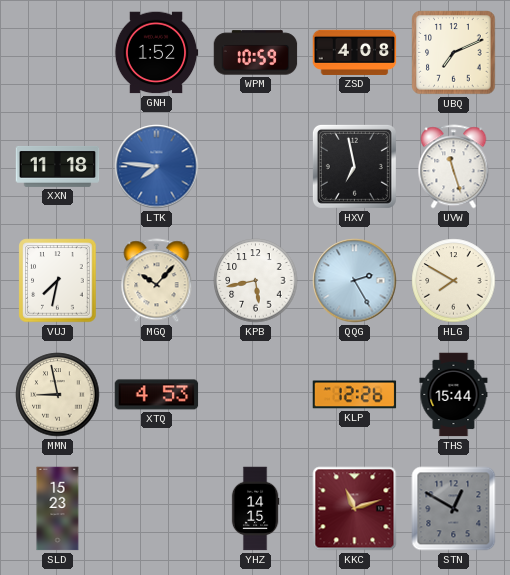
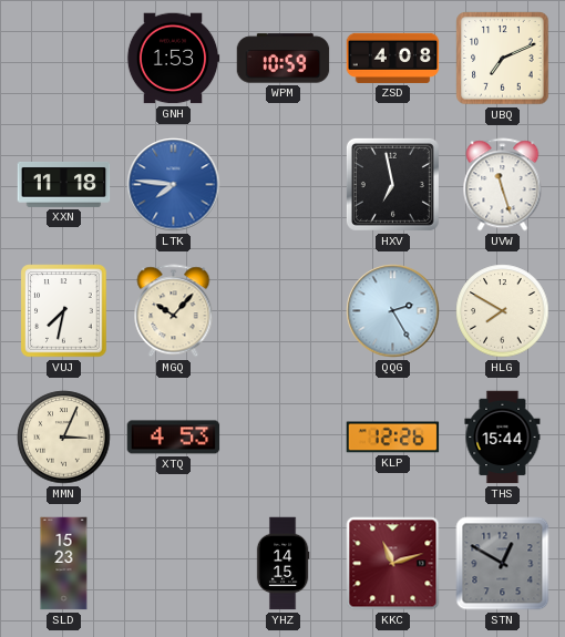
GNH: 1:52 -> 1:53 (173, 59)
KPB: 5:43 -> none (256, 281)
MMN: 8:58 -> 3:04 (64, 438)
